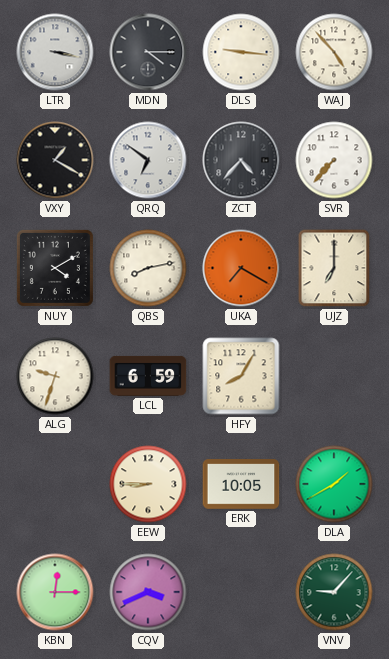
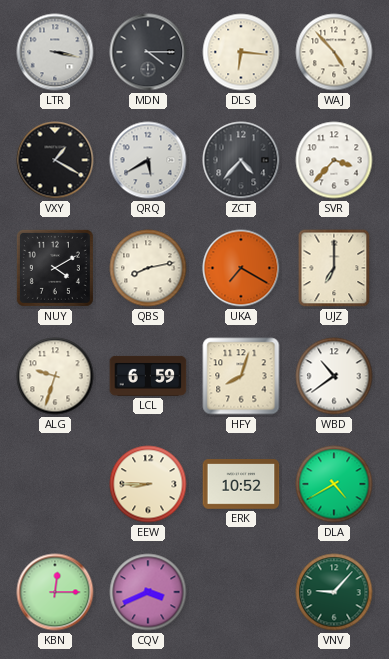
DLS: 9:16 -> 6:16 (241, 52)
QRQ: 6:51 -> 5:40 (148, 160)
SVR: 7:37 -> 3:37 (334, 160)
HFY: 8:05 -> 8:03 (241, 376)
WBD: none -> 10:39 (334, 376)
ERK: 10:05 -> 10:52 (241, 484)
DLA: 1:40 -> 4:40 (334, 484)
